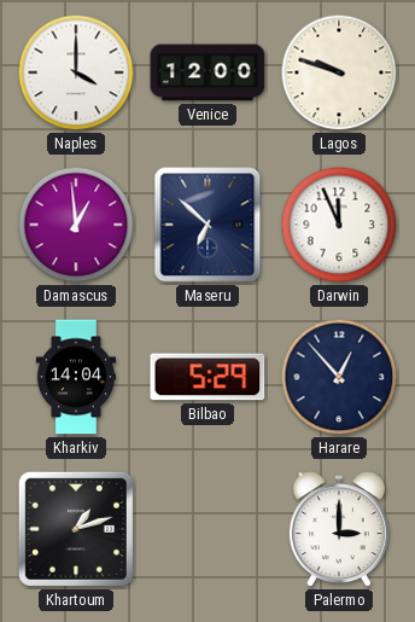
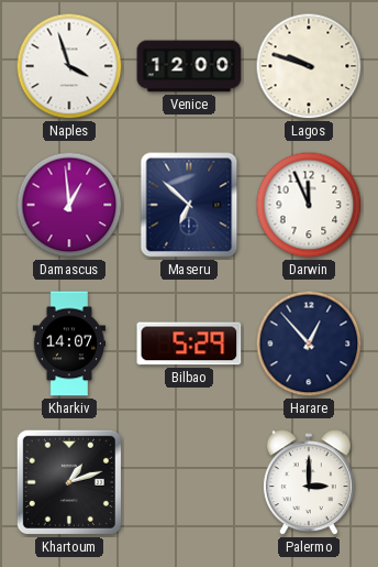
Naples: 4:00 -> 3:57 (69, 66)
Kharkiv: 14:04 -> 14:07 (68, 344)
